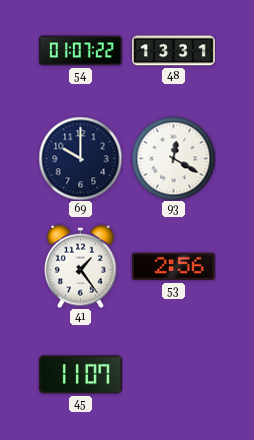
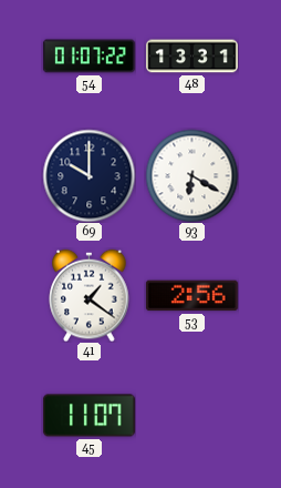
93: 12:20 -> 6:20 (191, 175)
41: 1:24 -> 1:21 (90, 295)
